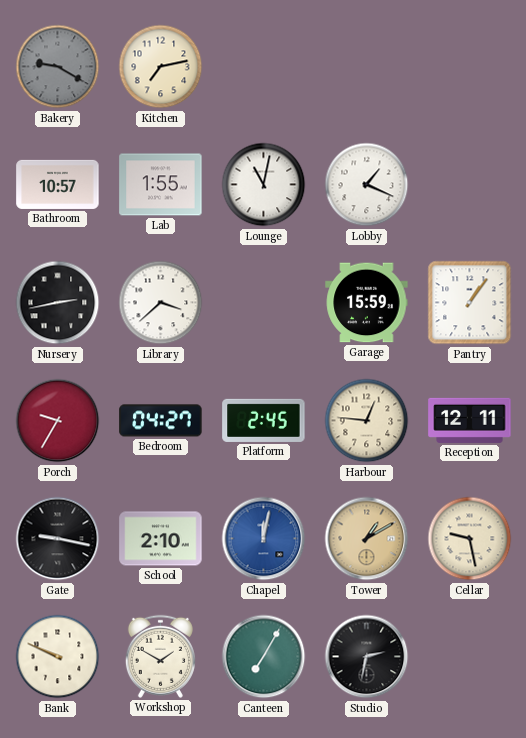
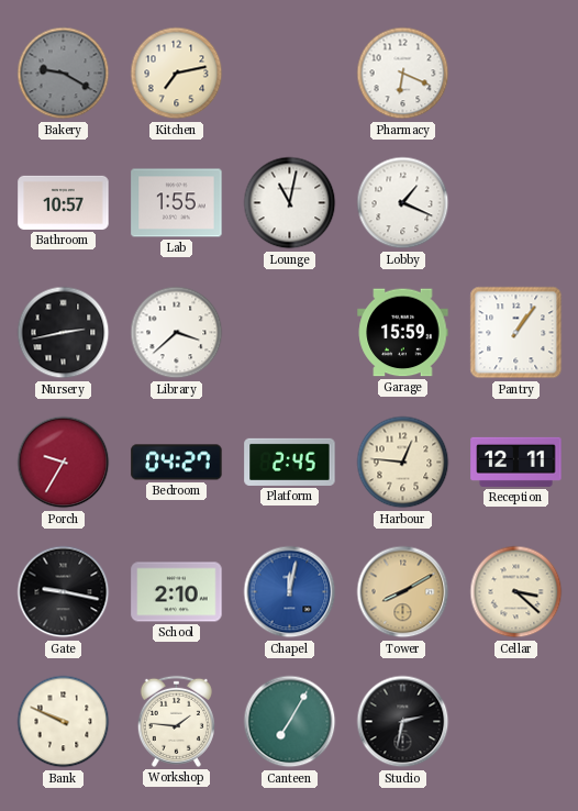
Pharmacy: none -> 6:19 (403, 74)
Tower: 1:10 -> 8:10 (403, 592)
Cellar: 9:28 -> 3:22 (516, 592)
Workshop: 1:50 -> 1:46 (176, 721)
